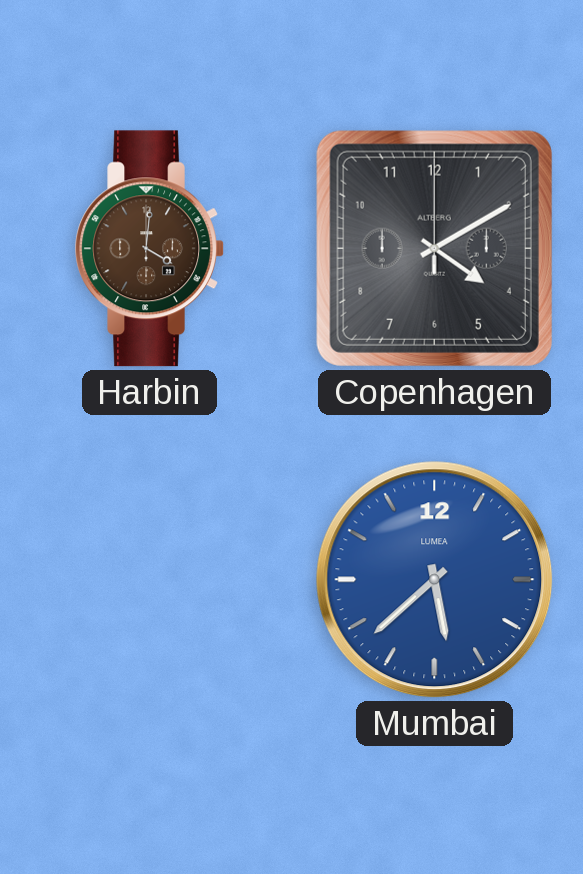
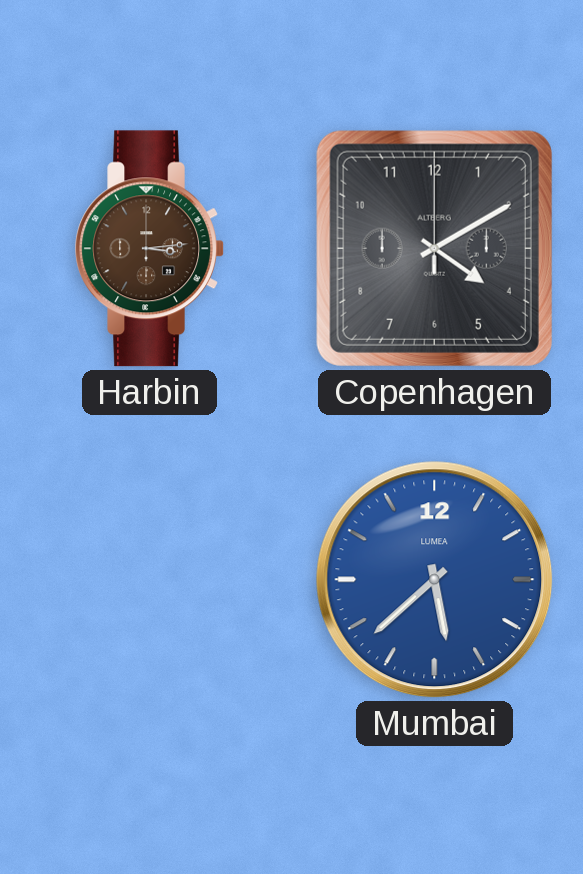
Harbin: 4:01 -> 3:14 (150, 249)
